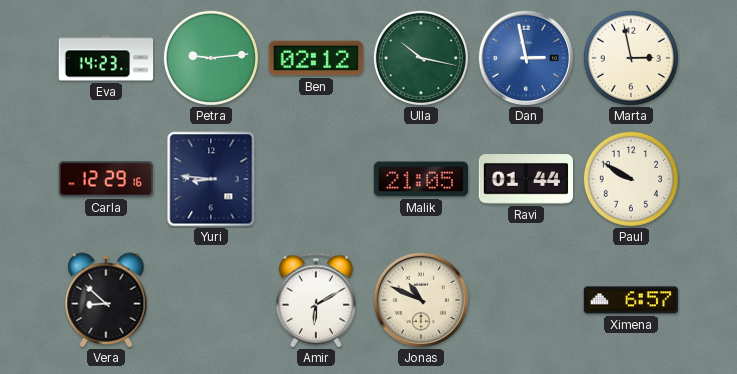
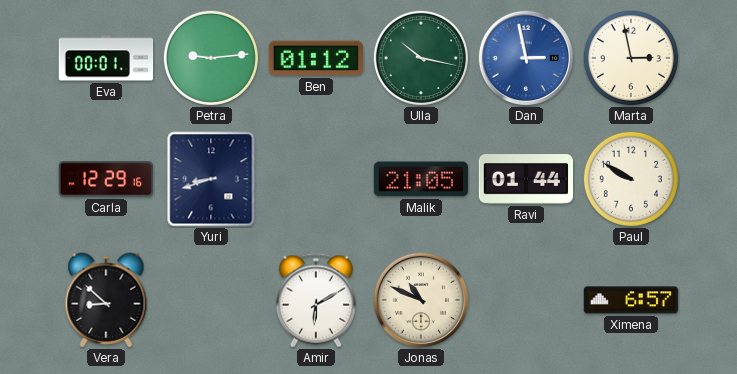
Eva: 14:23 -> 00:01 (106, 58)
Ben: 02:12 -> 01:12 (315, 58)
Yuri: 8:46 -> 8:42 (211, 179)
